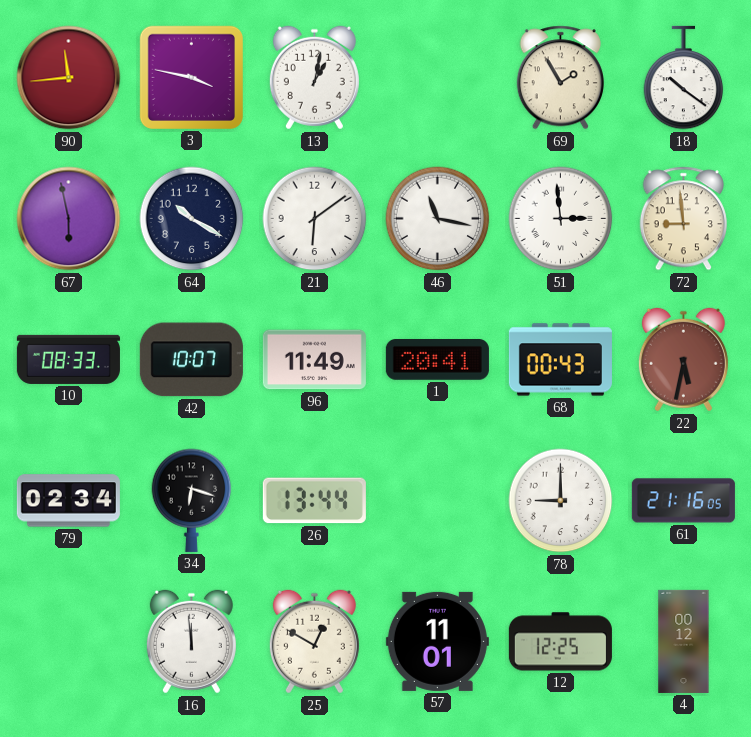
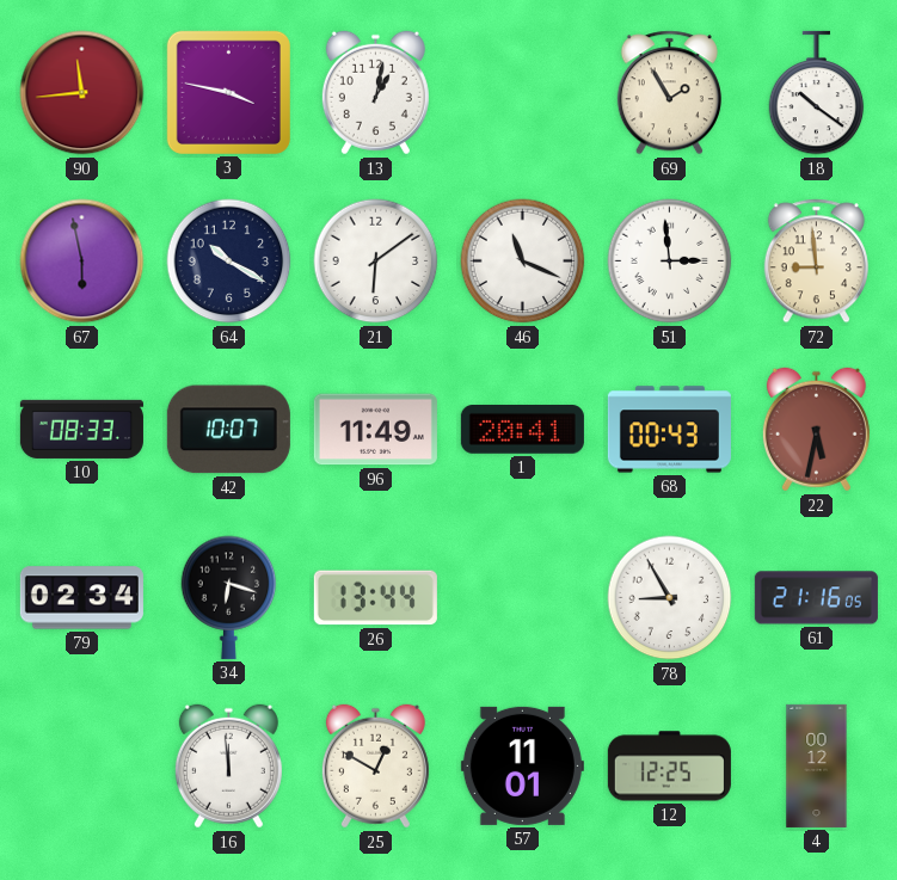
46: 11:17 -> 11:19 (523, 261)
78: 9:00 -> 8:55 (670, 598)
